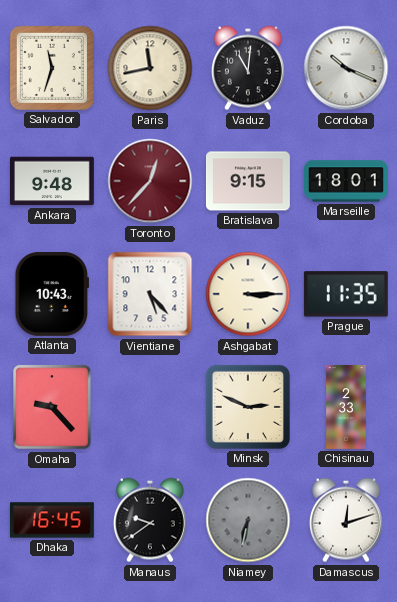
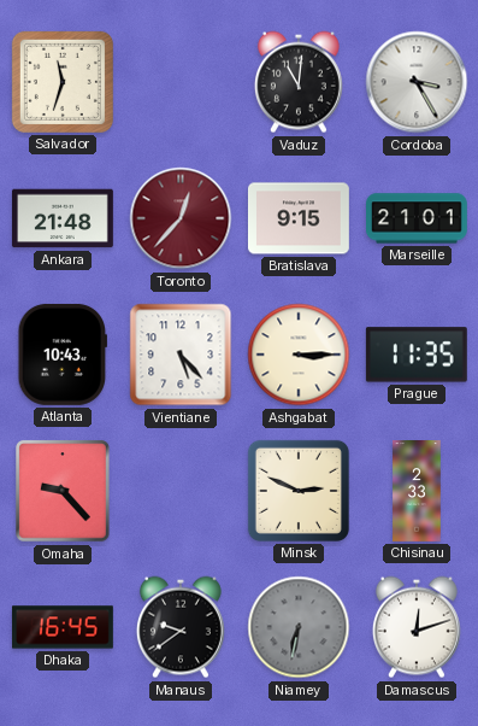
Paris: 11:43 -> none (150, 68)
Cordoba: 10:19 -> 3:25 (417, 82)
Ankara: 9:48 -> 21:48 (63, 218)
Marseille: 18:01 -> 21:01 (418, 218)
